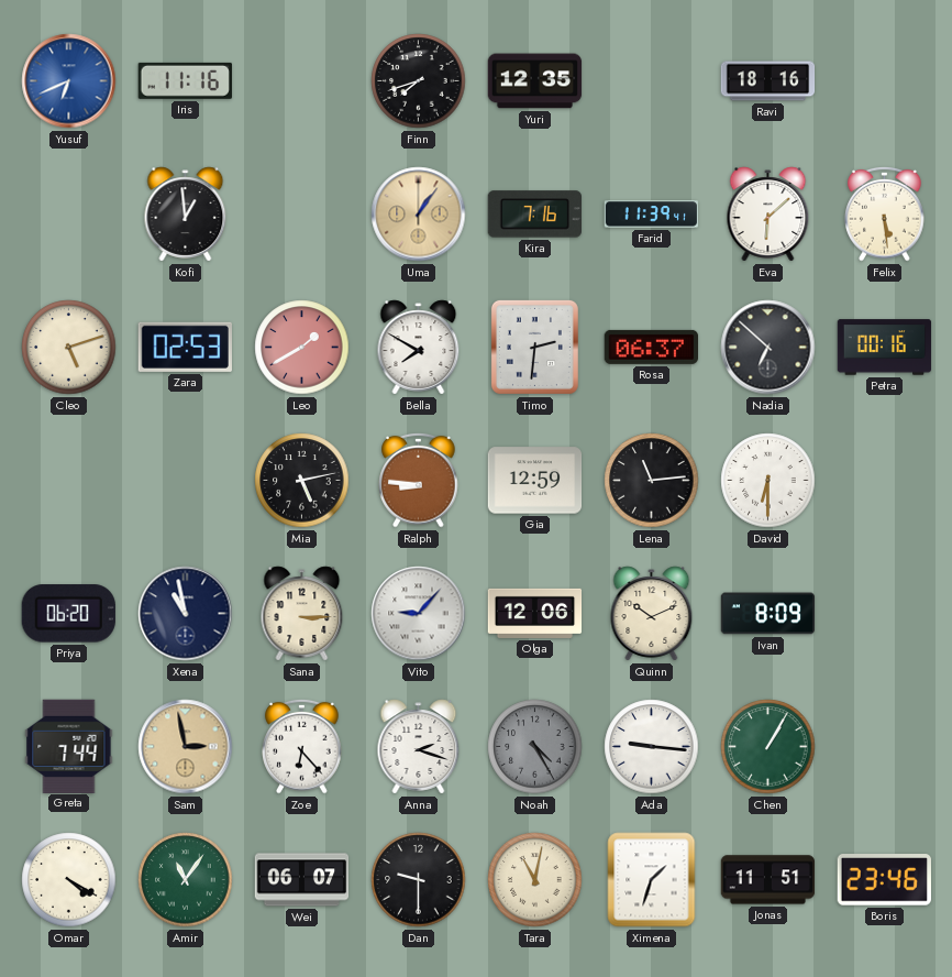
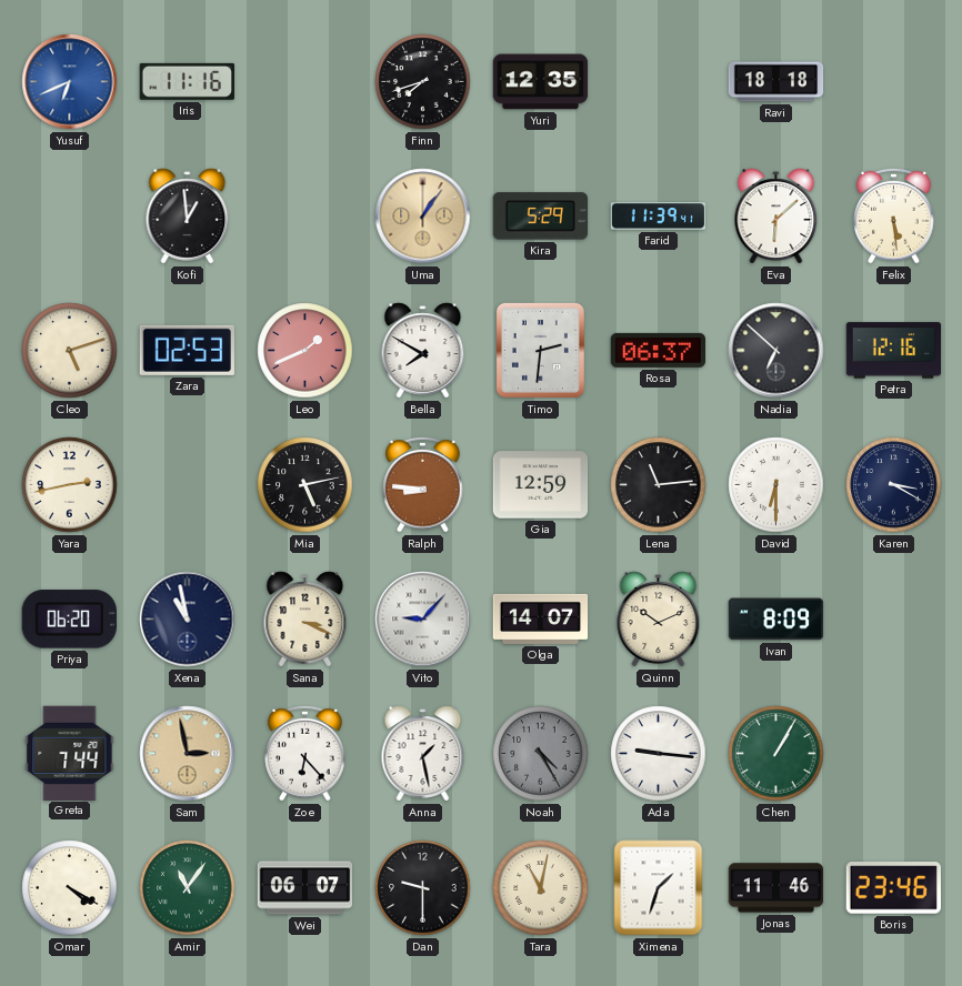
Ravi: 18:16 -> 18:18 (776, 82)
Kira: 7:16 -> 5:29 (540, 217)
Leo: 1:40 -> 1:41 (305, 351)
Petra: 00:16 -> 12:16 (894, 351)
Yara: none -> 2:43 (70, 485)
Karen: none -> 3:20 (894, 485)
Sana: 3:15 -> 3:19 (305, 620)
Olga: 12:06 -> 14:07 (541, 618)
Anna: 2:18 -> 1:28 (423, 754)
Jonas: 11:51 -> 11:46 (776, 888)
